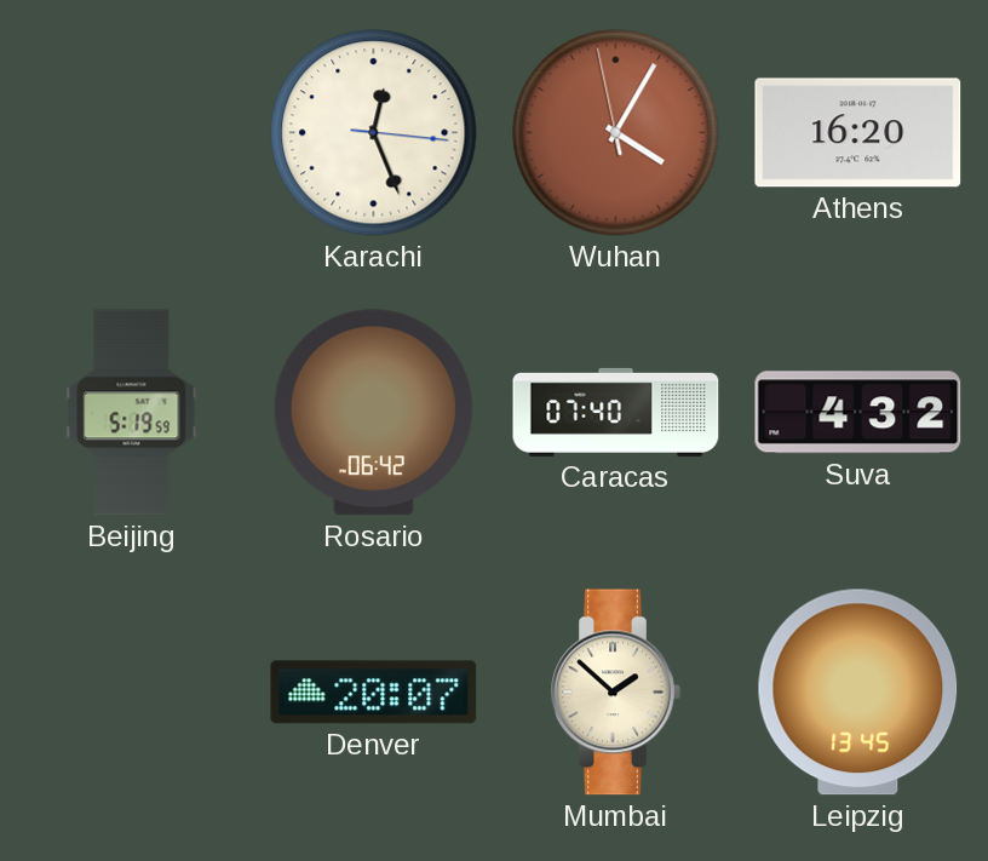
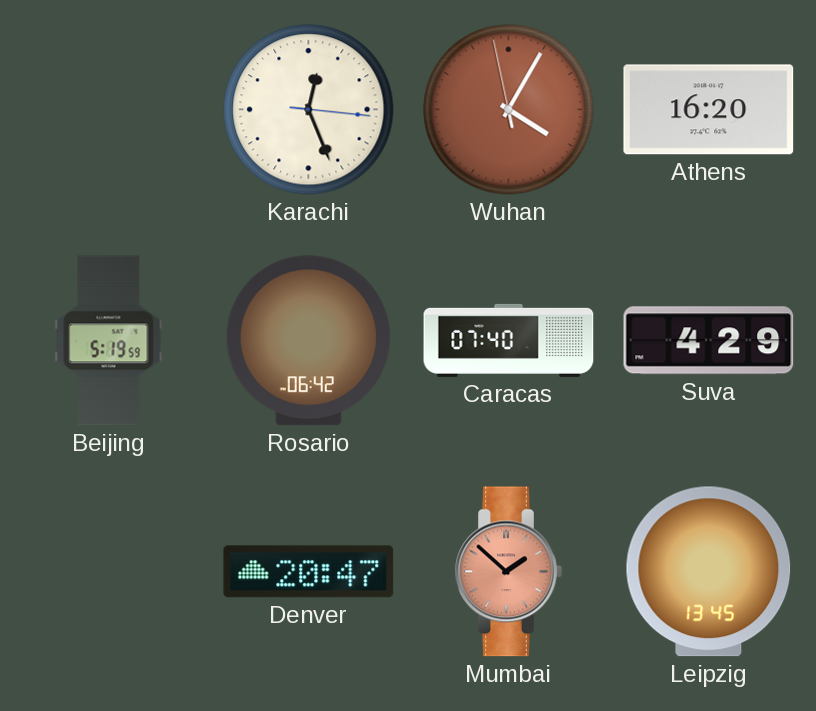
Suva: 4:32 -> 4:29 (709, 341)
Denver: 20:07 -> 20:47 (309, 572)
Mumbai dial: cream -> salmon (508, 572)
